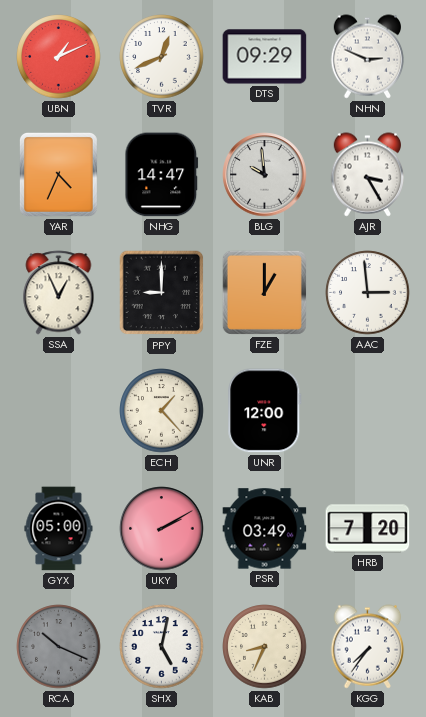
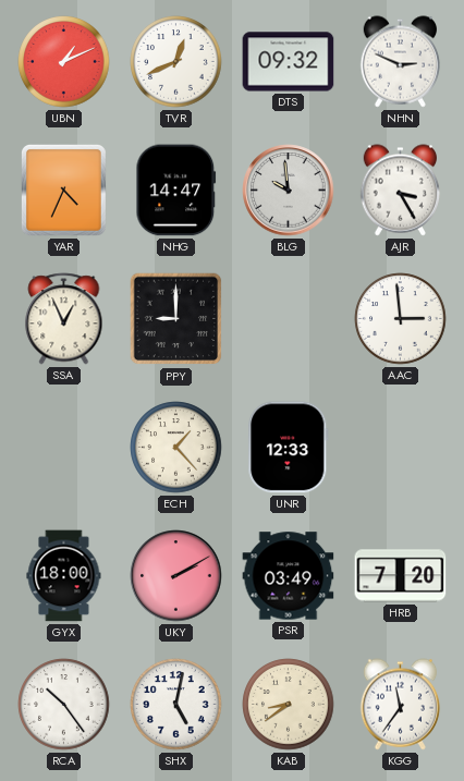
DTS: 09:29 -> 09:32 (289, 62)
FZE: 1:00 -> none (264, 292)
UNR: 12:00 -> 12:33 (289, 448)
GYX: 05:00 -> 18:00 (64, 576)
RCA: 10:19 -> 10:24 (64, 705)
RCA dial: grey -> white (64, 705)
KAB: 8:34 -> 8:39 (289, 705)
KGG: 7:36 -> 11:36 (401, 705)
